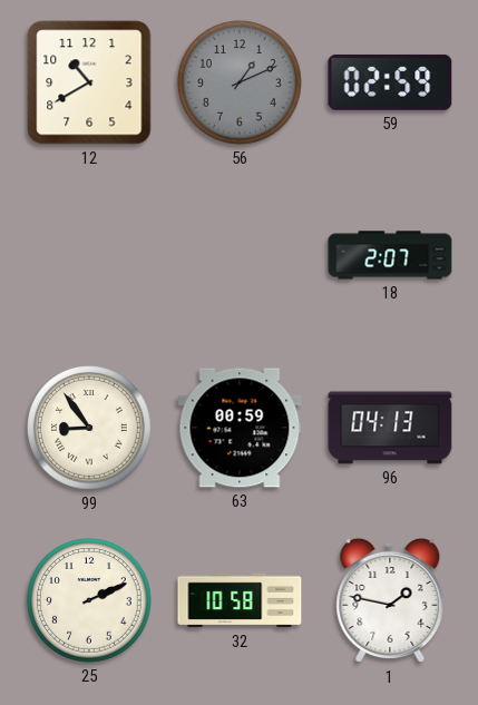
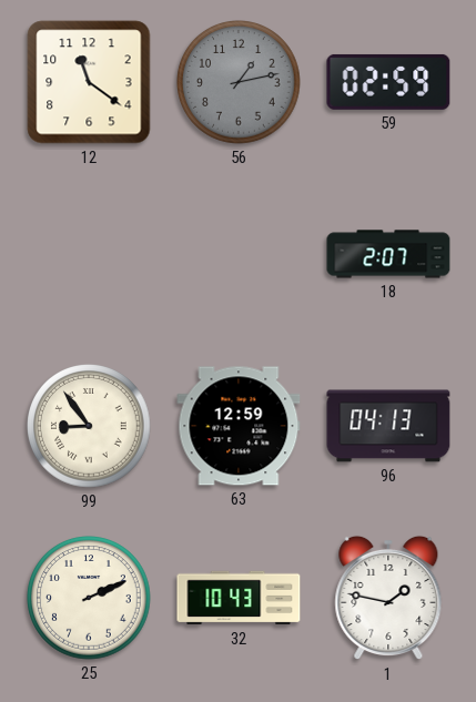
12: 10:40 -> 11:21 (89, 82)
56: 1:11 -> 1:13 (239, 82)
63: 00:59 -> 12:59 (239, 426)
32: 10:58 -> 10:43 (239, 598)
